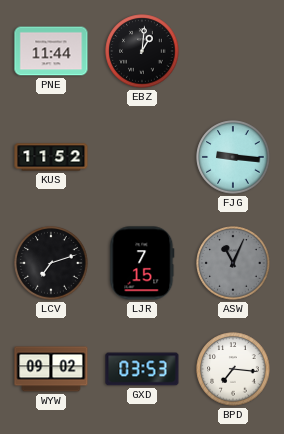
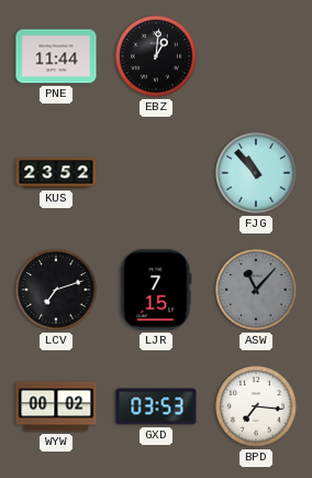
KUS: 11:52 -> 23:52 (56, 173)
FJG: 9:16 -> 10:53 (256, 173)
ASW: 11:04 -> 11:07 (256, 290)
WYW: 09:02 -> 00:02 (56, 406)
